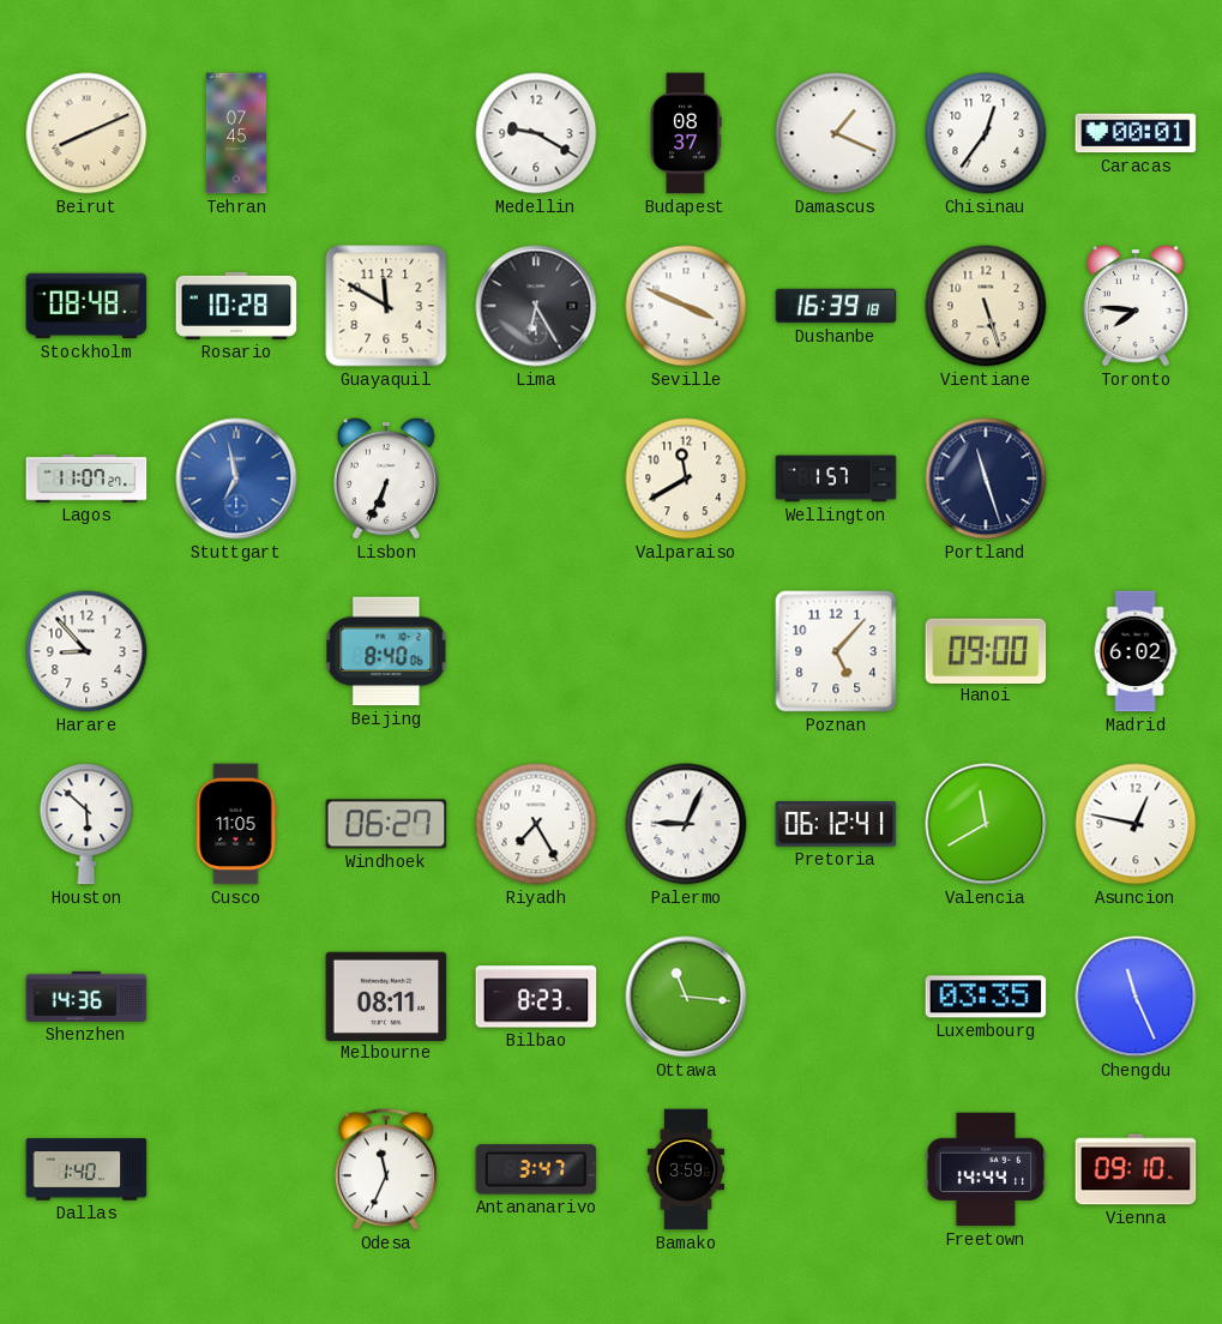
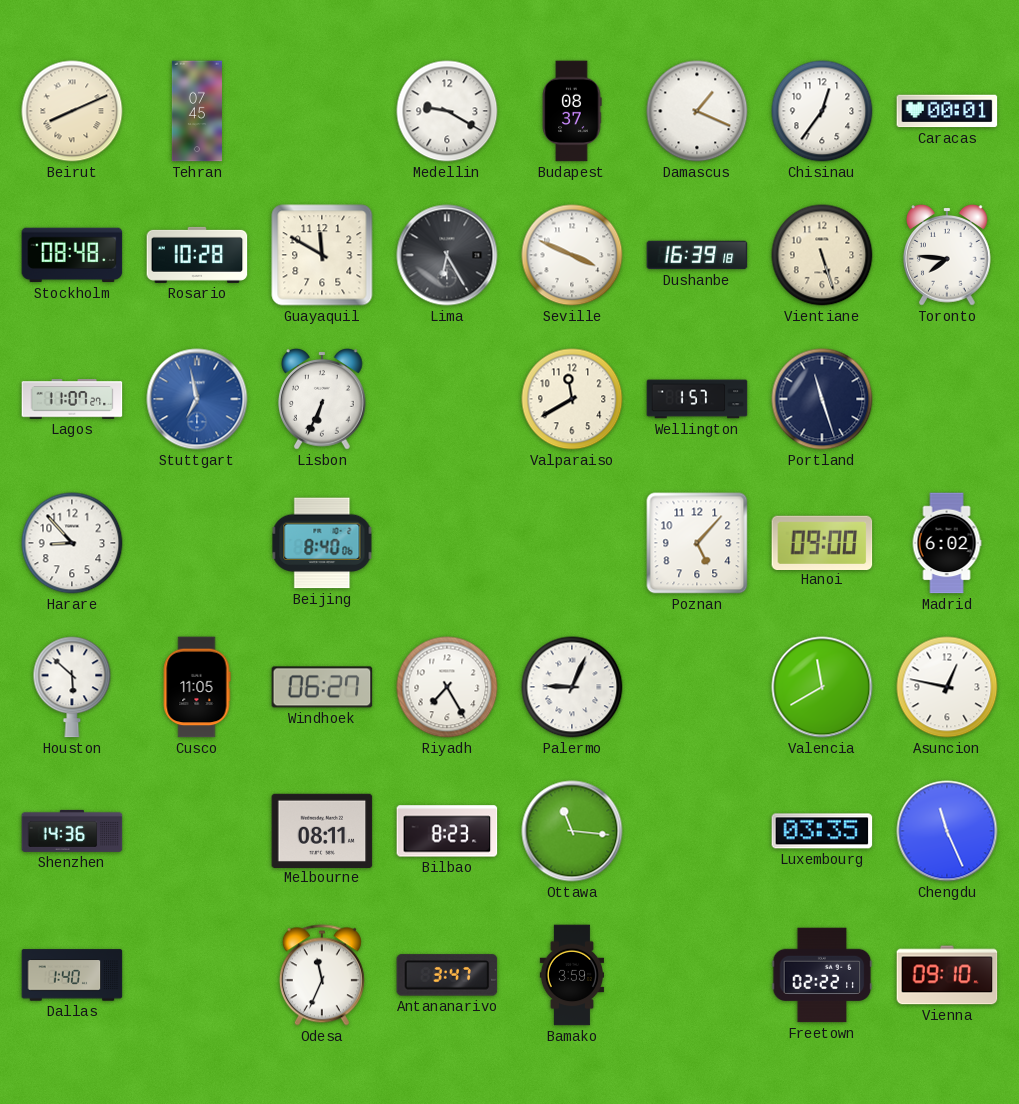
Pretoria: 06:12 -> none (836, 824)
Freetown: 14:44 -> 02:22 (822, 975)
